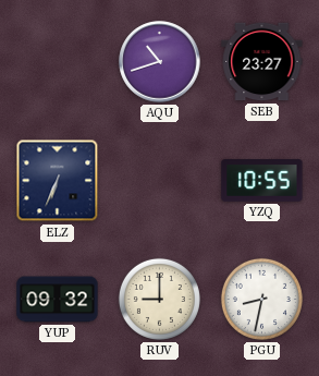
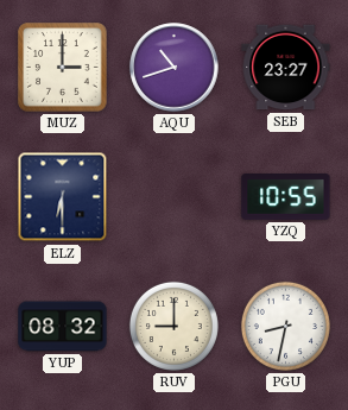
MUZ: none -> 3:00 (63, 68)
ELZ: 6:34 -> 6:30 (63, 197)
YUP: 09:32 -> 08:32 (63, 327)
